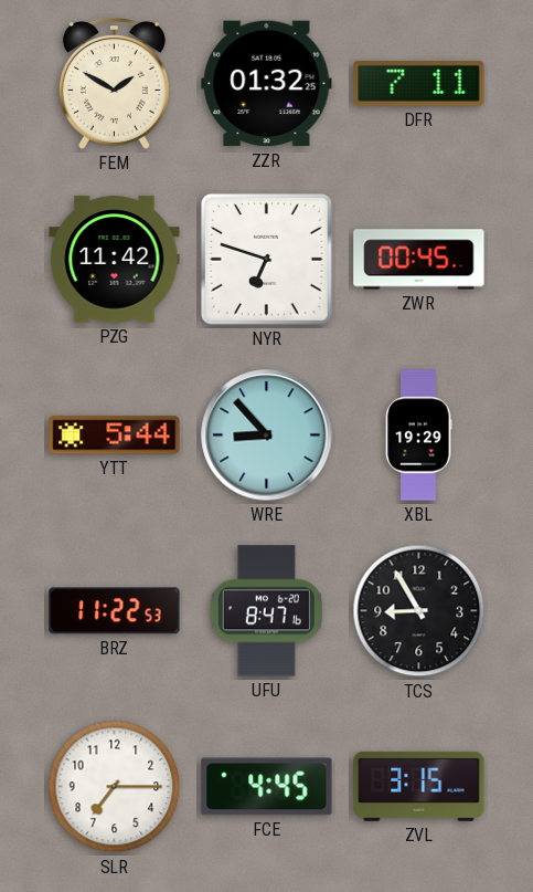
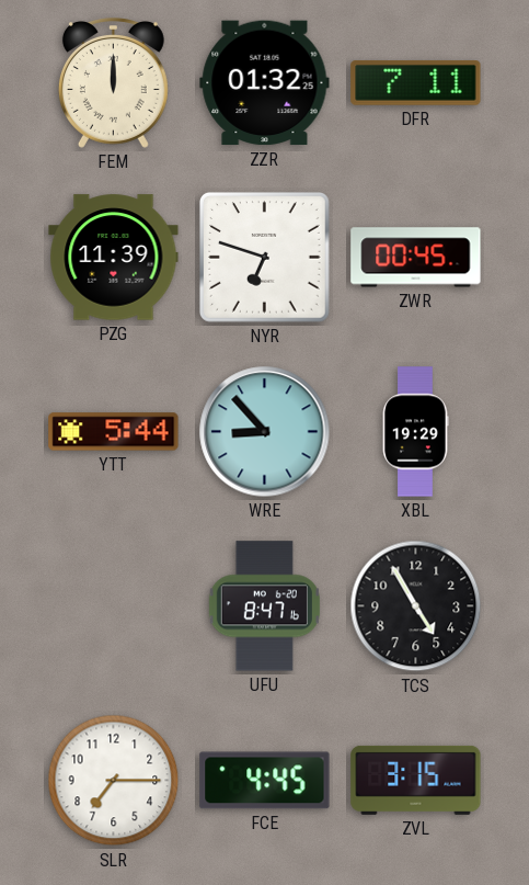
FEM: 1:50 -> 12:00 (113, 83)
PZG: 11:42 -> 11:39 (114, 258)
BRZ: 11:22 -> none (115, 611)
TCS: 8:55 -> 4:55 (416, 606)
